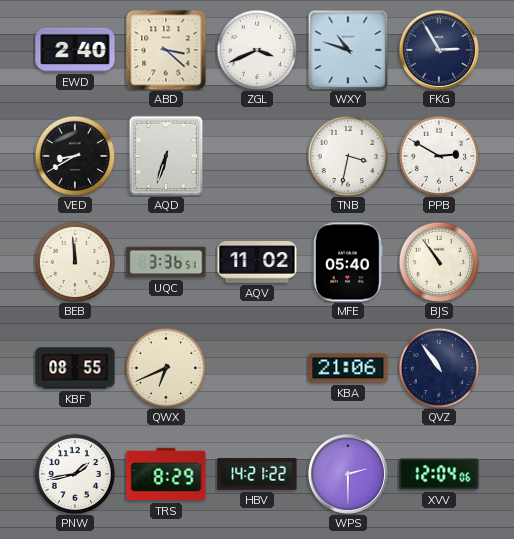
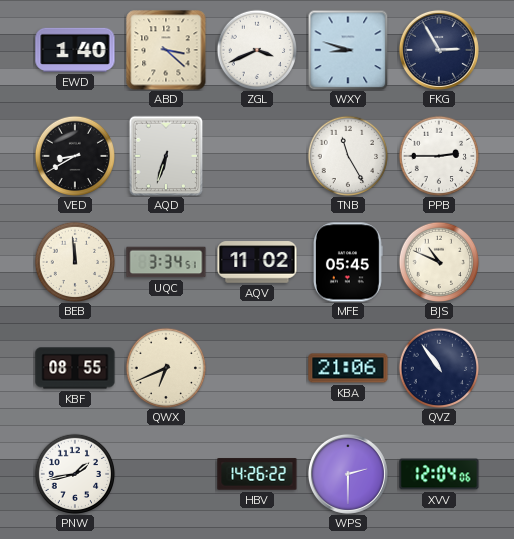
EWD: 2:40 -> 1:40 (75, 50)
WXY: 10:48 -> 8:48 (348, 50)
TNB: 3:32 -> 11:25 (347, 155)
PPB: 2:50 -> 2:45 (438, 155)
UQC: 3:36 -> 3:34 (166, 262)
MFE: 05:40 -> 05:45 (348, 262)
BJS: 10:54 -> 10:49 (438, 261)
TRS: 8:29 -> none (166, 474)
HBV: 14:21 -> 14:26 (257, 474)
